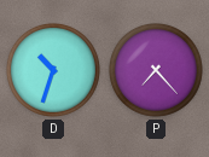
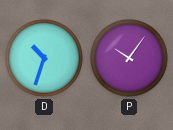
P: 7:23 -> 10:06 (129, 58)
